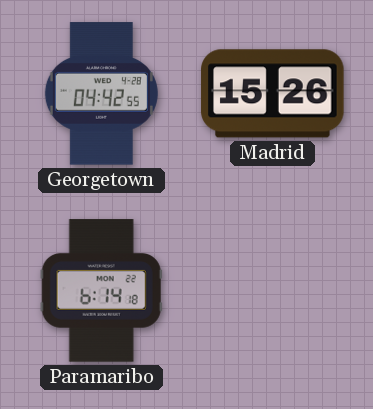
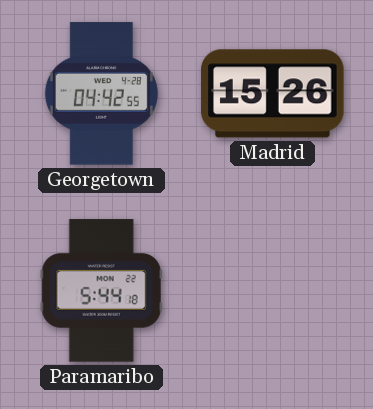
Paramaribo: 6:14 -> 5:44 (101, 291)
